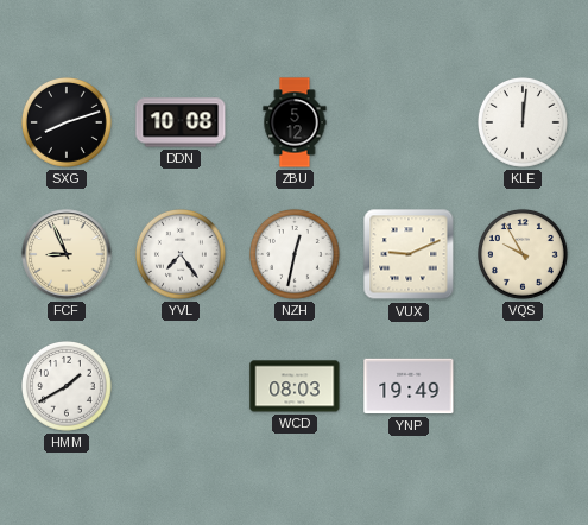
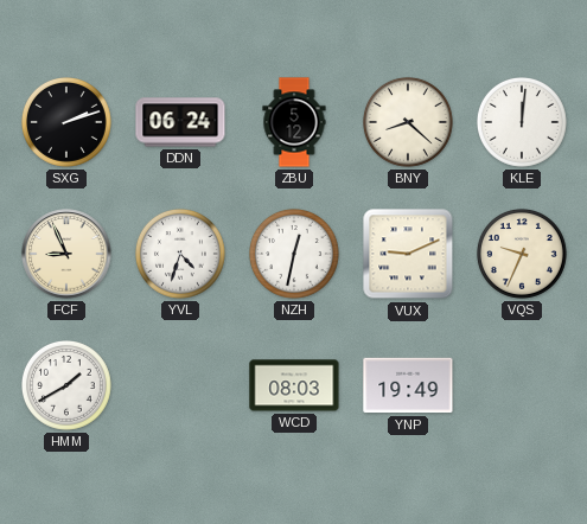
SXG: 8:12 -> 2:12 (68, 123)
DDN: 10:08 -> 06:24 (180, 122)
BNY: none -> 8:22 (409, 123)
YVL: 7:24 -> 4:33 (181, 255)
VQS: 9:55 -> 9:34 (523, 255)
